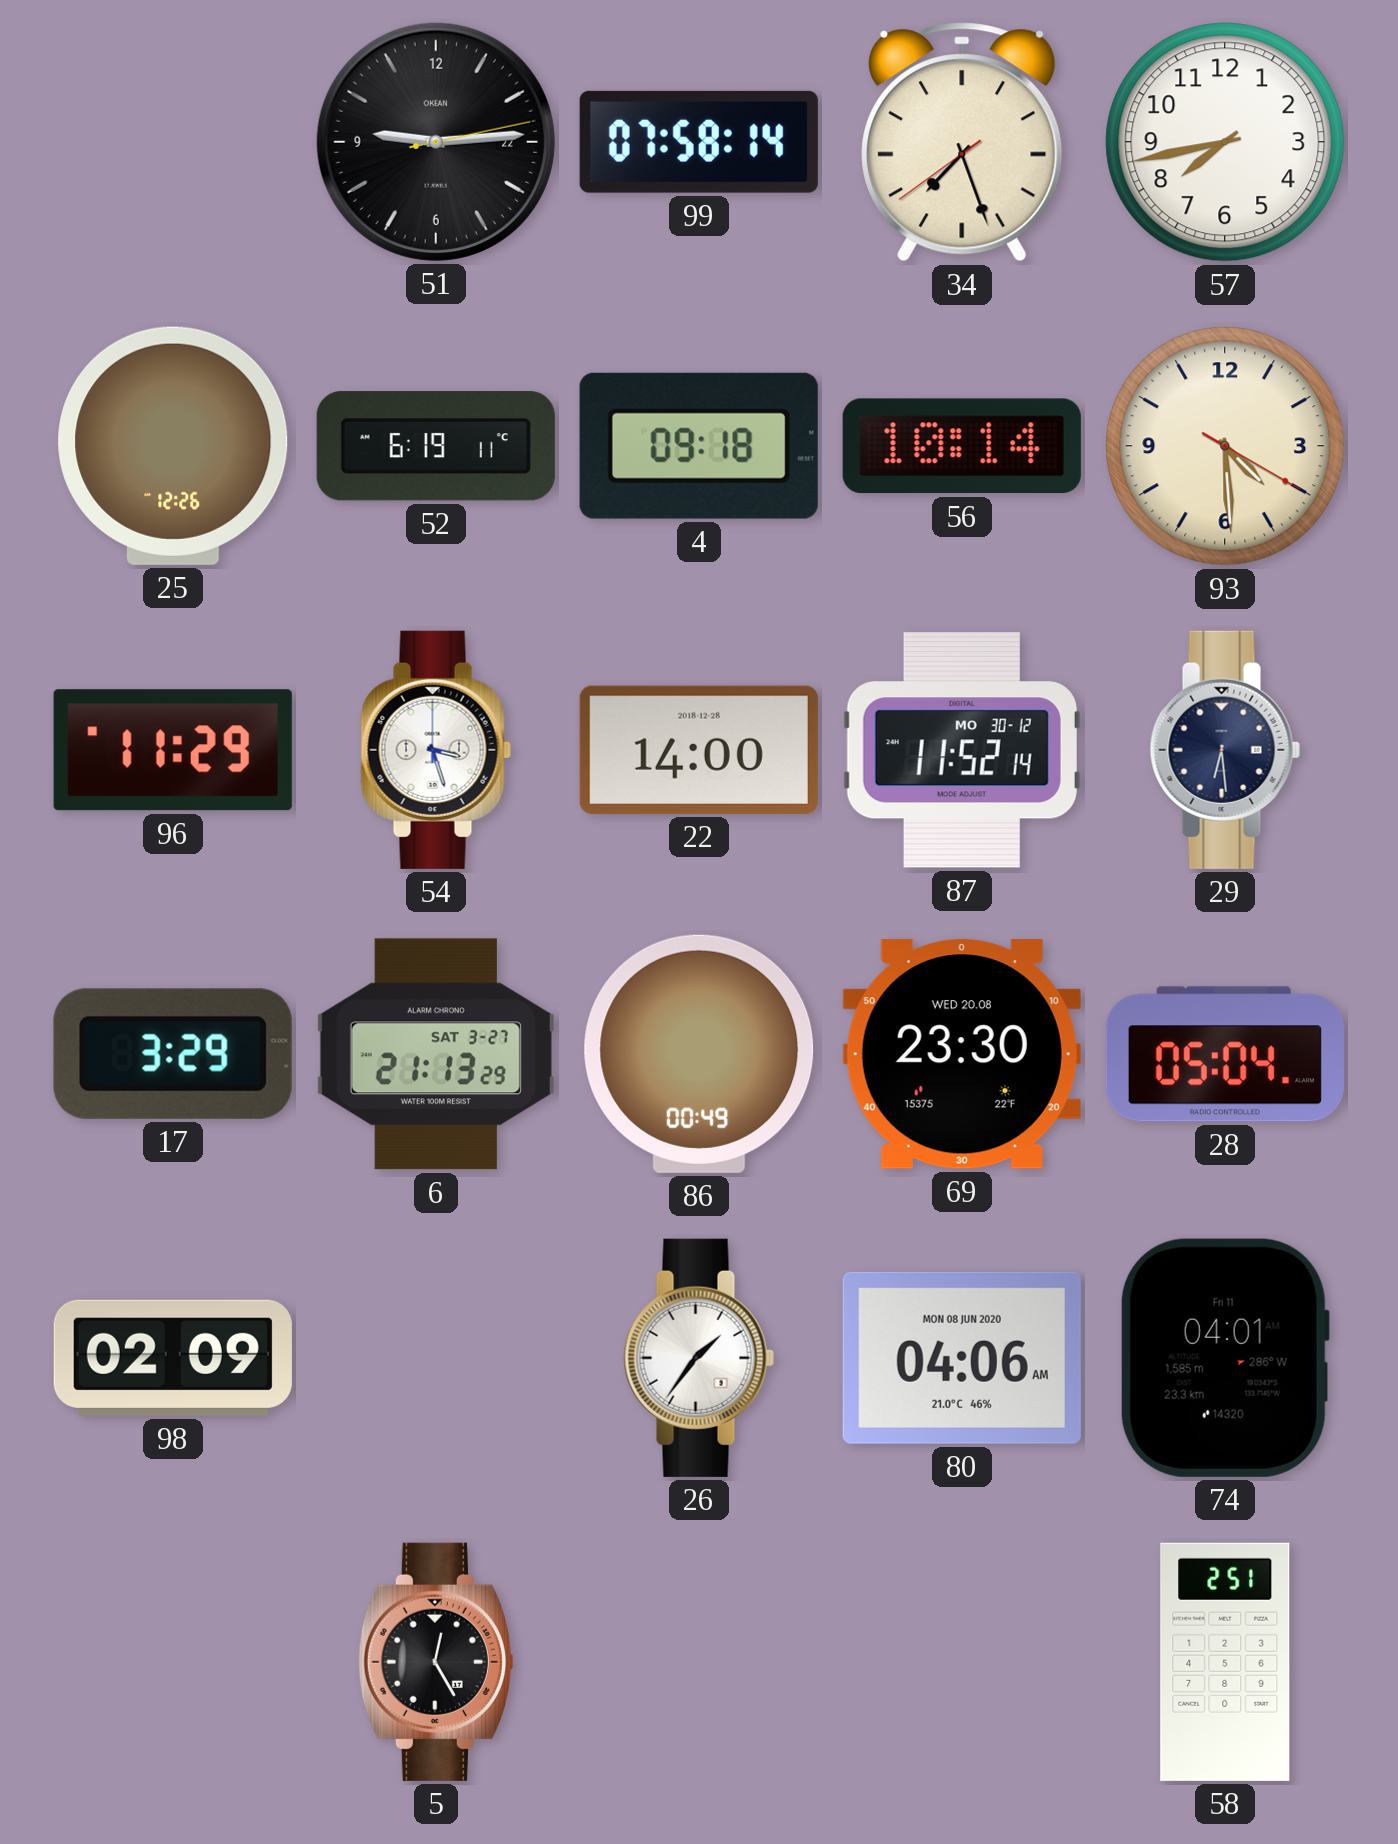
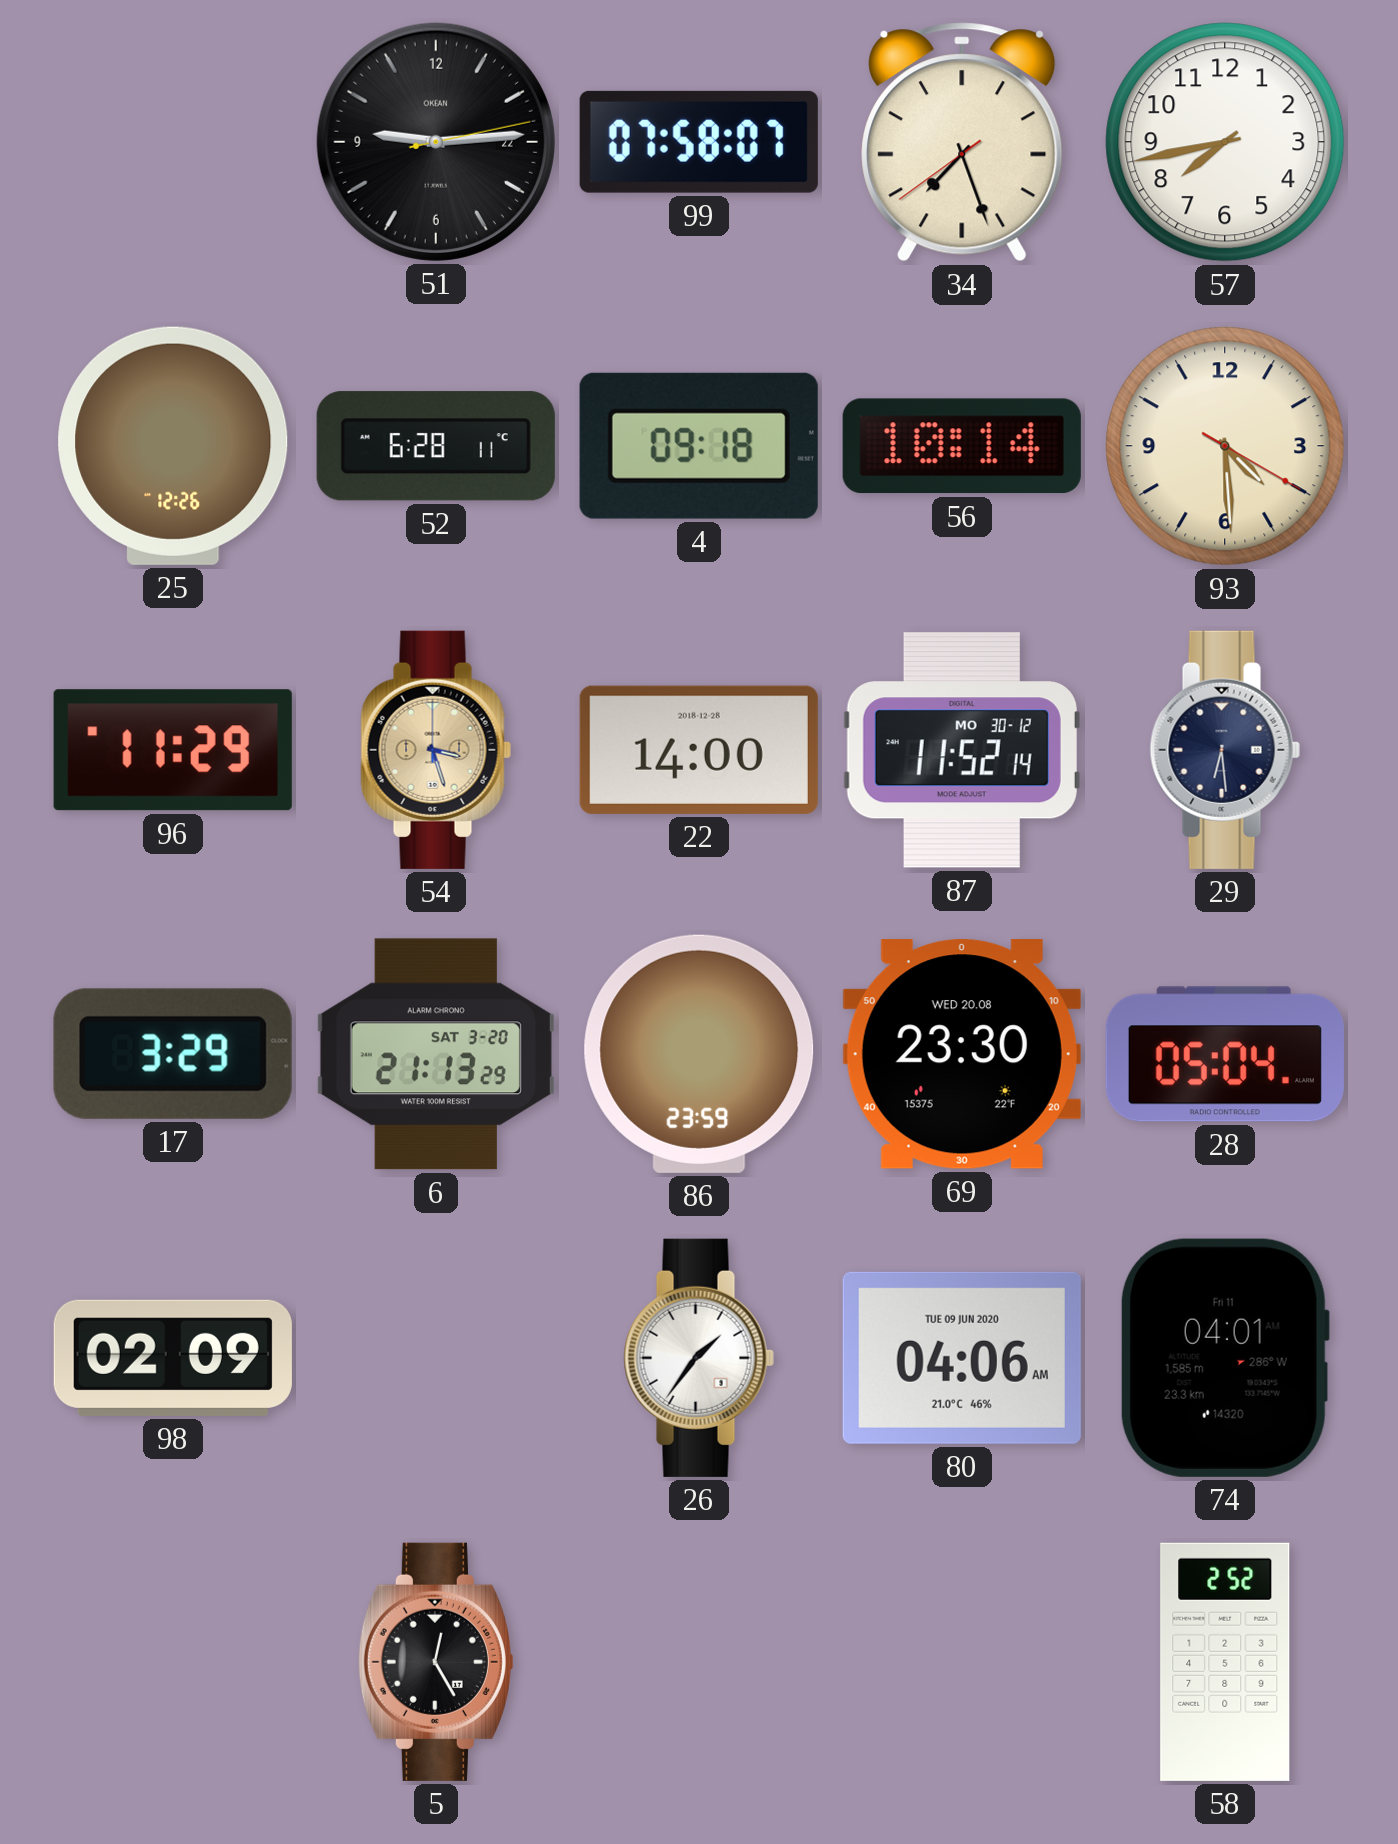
99: 07:58:14 -> 07:58:07 (699, 142)
52: 6:19 -> 6:28 (436, 446)
54 dial: white -> champagne (436, 750)
6 date: SAT 3-27 -> SAT 3-20 (436, 1054)
86: 00:49 -> 23:59 (699, 1054)
80 date: MON 08 JUN 2020 -> TUE 09 JUN 2020 (962, 1358)
58: 2:51 -> 2:52 (1225, 1662)
